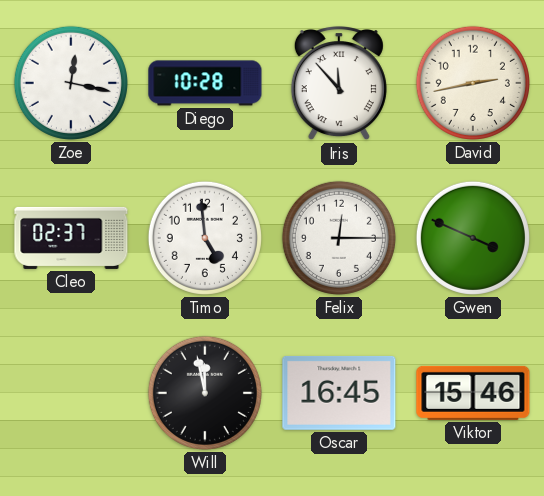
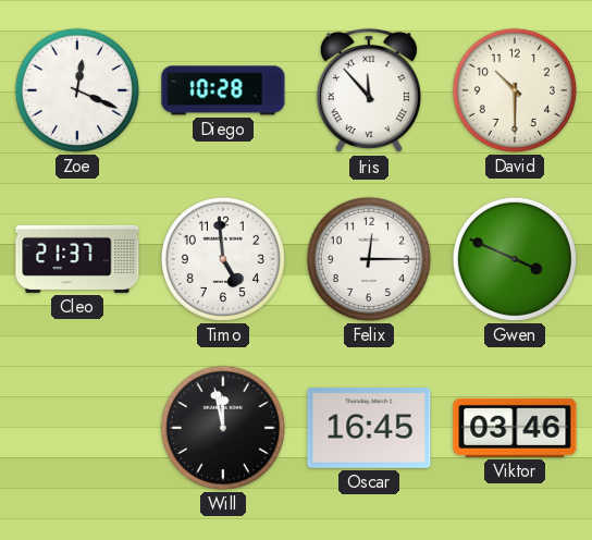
Zoe: 12:17 -> 12:19 (77, 90)
David: 2:43 -> 10:30 (515, 90)
Cleo: 02:37 -> 21:37 (77, 259)
Viktor: 15:46 -> 03:46 (515, 428)
